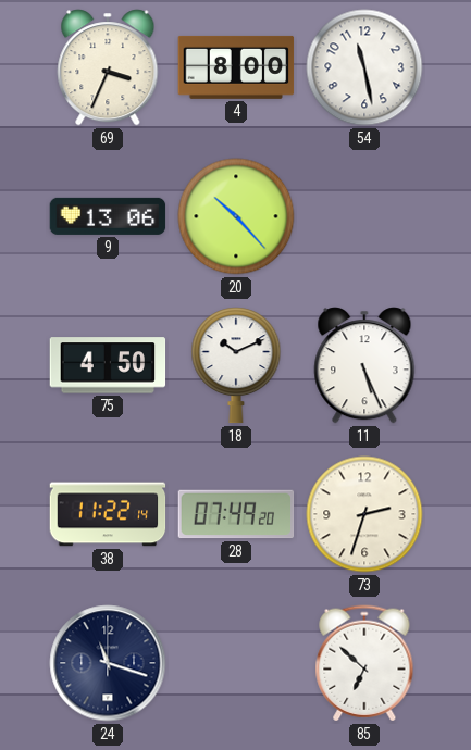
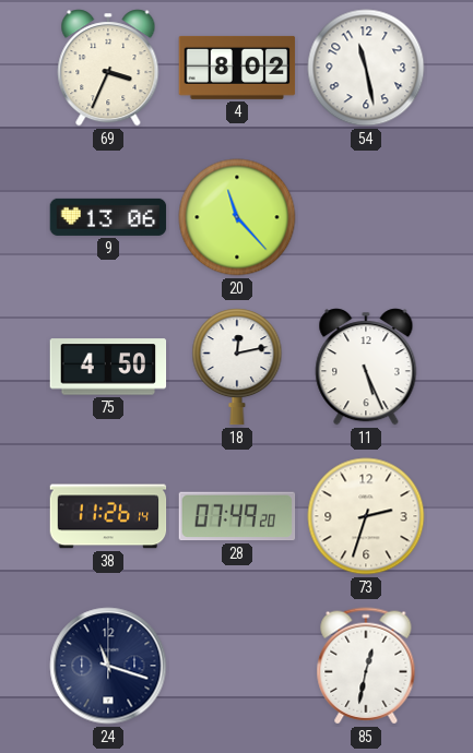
4: 8:00 -> 8:02 (237, 68)
20: 10:23 -> 11:23 (237, 217)
18: 10:11 -> 12:13 (237, 367)
38: 11:22 -> 11:26 (108, 516)
85: 6:52 -> 12:32 (366, 666)
